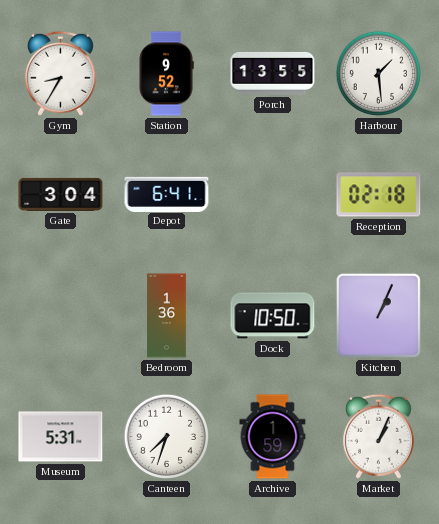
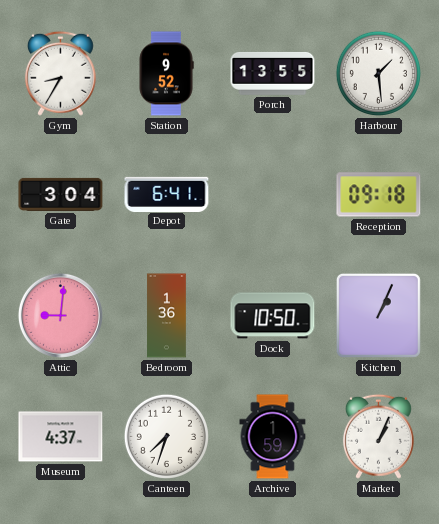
Reception: 02:18 -> 09:18 (379, 195)
Attic: none -> 9:01 (60, 315)
Museum: 5:31 -> 4:37 (61, 437)
